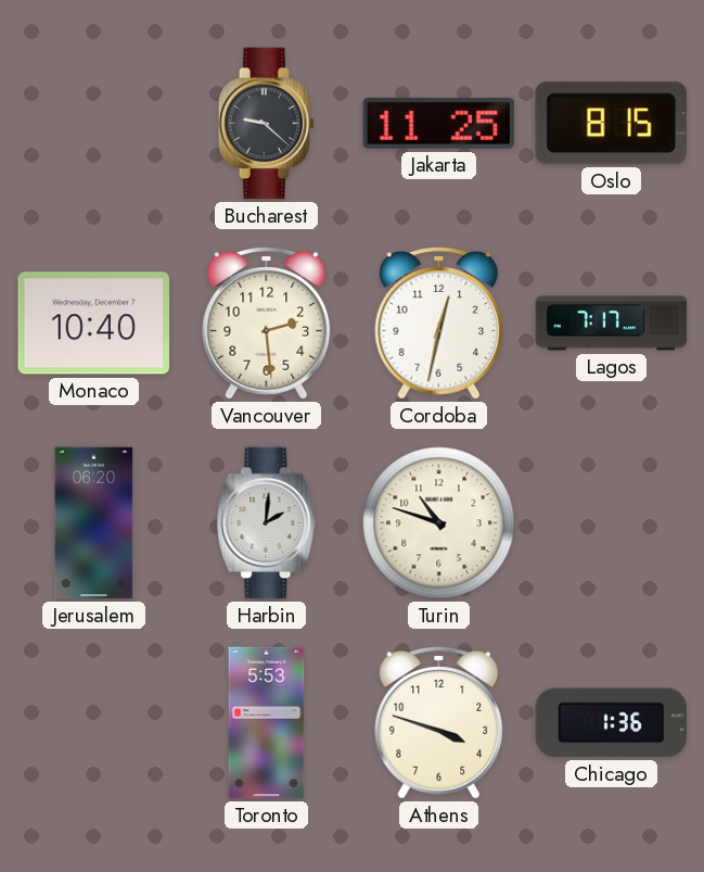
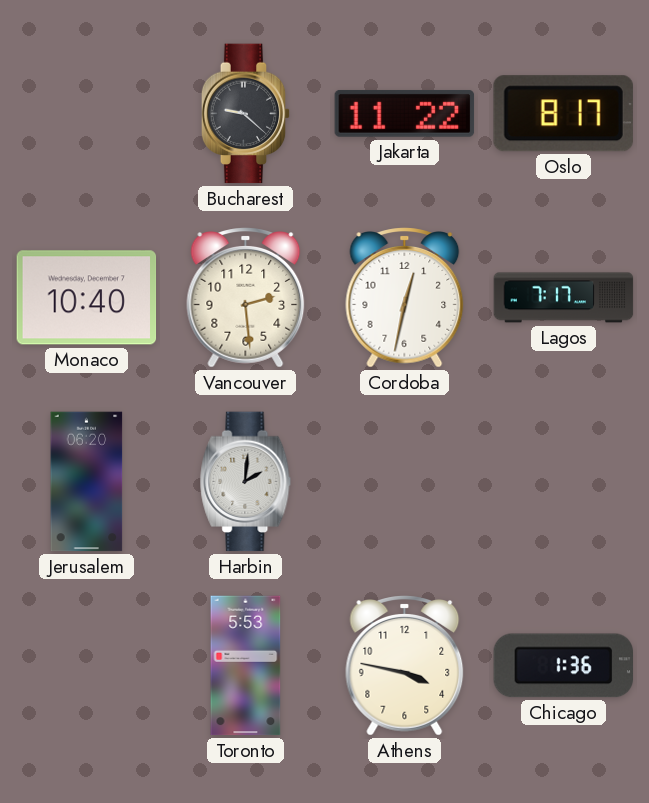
Jakarta: 11:25 -> 11:22 (405, 114)
Oslo: 8:15 -> 8:17 (563, 114)
Turin: 10:48 -> none (439, 523)
Athens: 3:48 -> 3:47 (405, 666)
